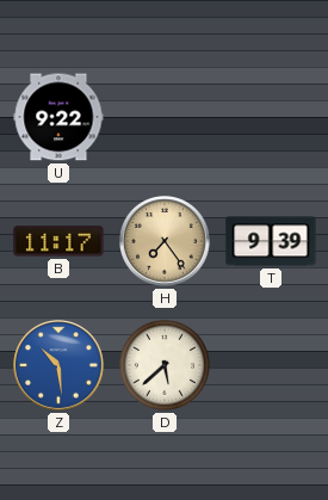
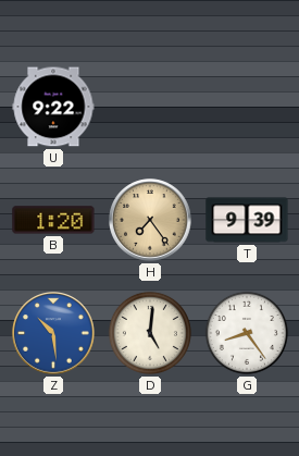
B: 11:17 -> 1:20 (53, 220)
D: 5:38 -> 5:01 (150, 333)
G: none -> 8:24 (247, 333)
